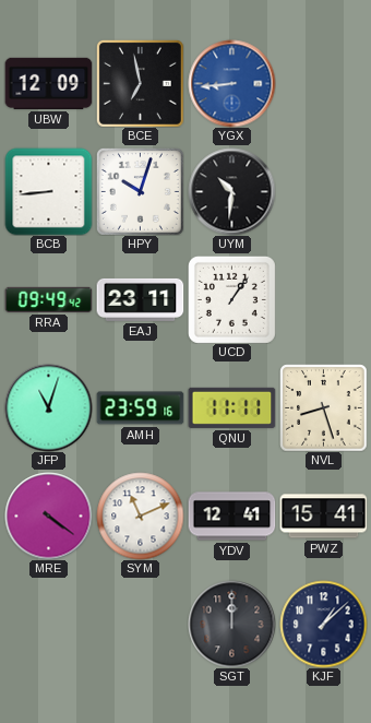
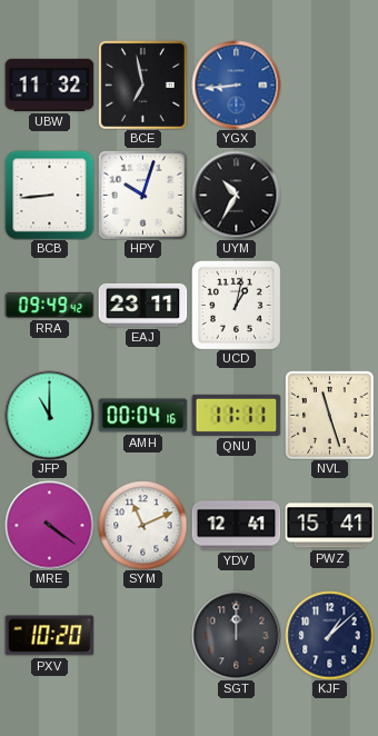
UBW: 12:09 -> 11:32 (49, 84)
UYM: 10:31 -> 10:35 (236, 195)
UCD: 1:06 -> 1:02 (236, 305)
JFP: 11:03 -> 11:00 (49, 415)
AMH: 23:59 -> 00:04 (142, 416)
NVL: 8:27 -> 11:27 (329, 415)
PXV: none -> 10:20 (49, 636)
